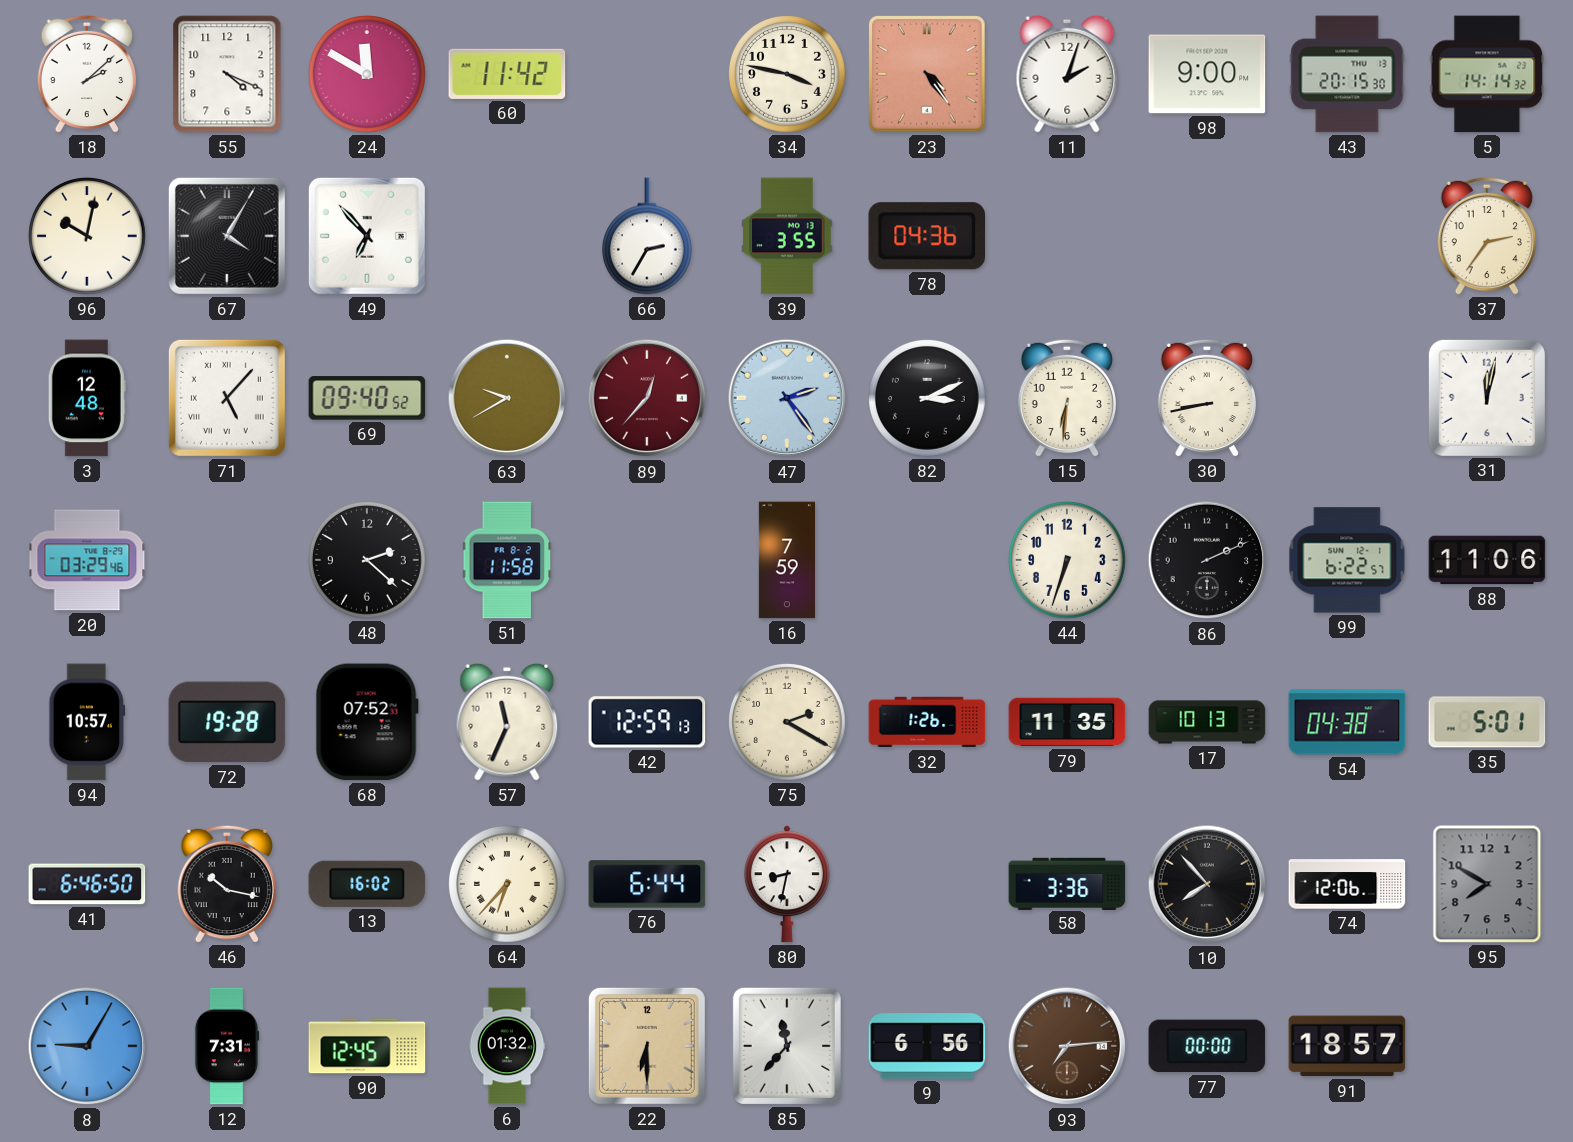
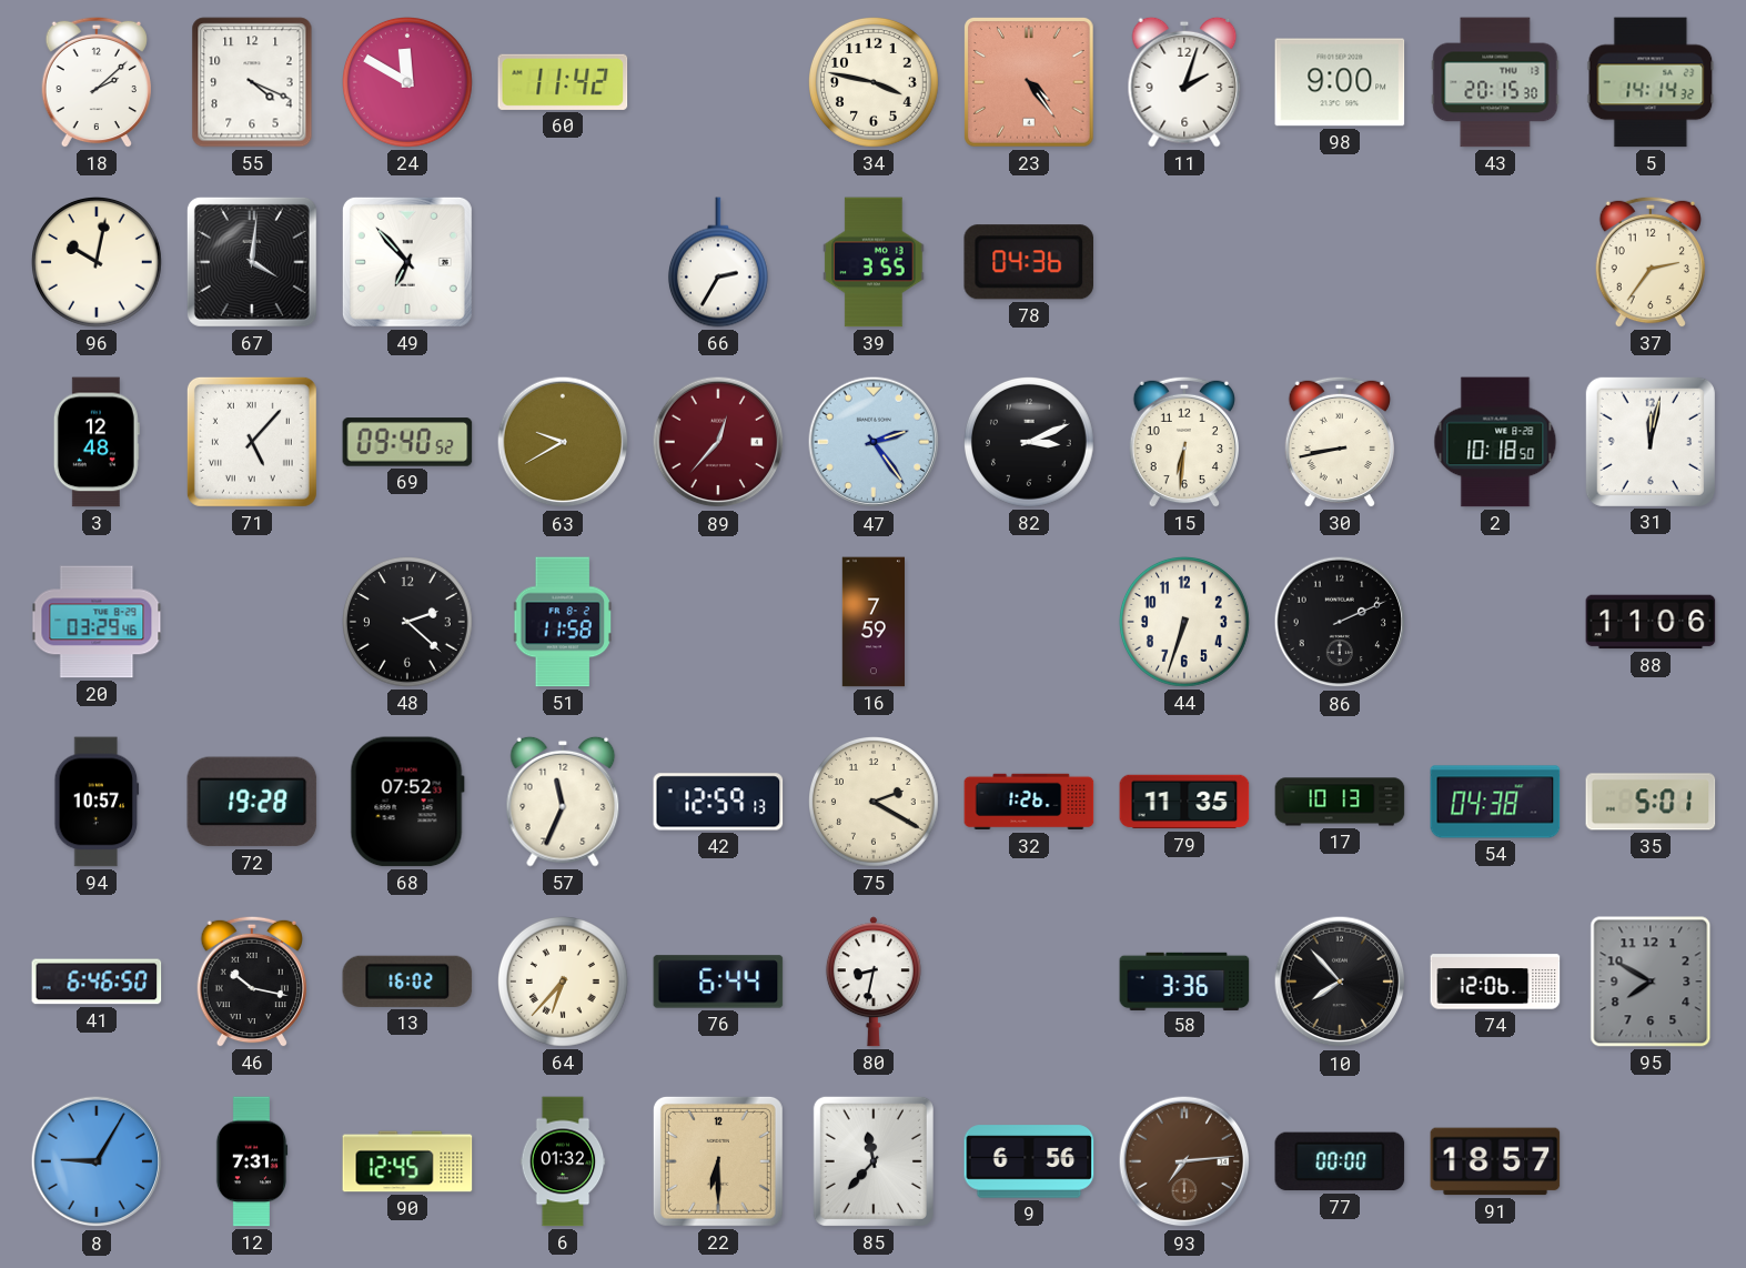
67: 4:05 -> 4:01 (252, 262)
2: none -> 10:18 (1495, 442)
99: 6:22 -> none (1347, 560)
